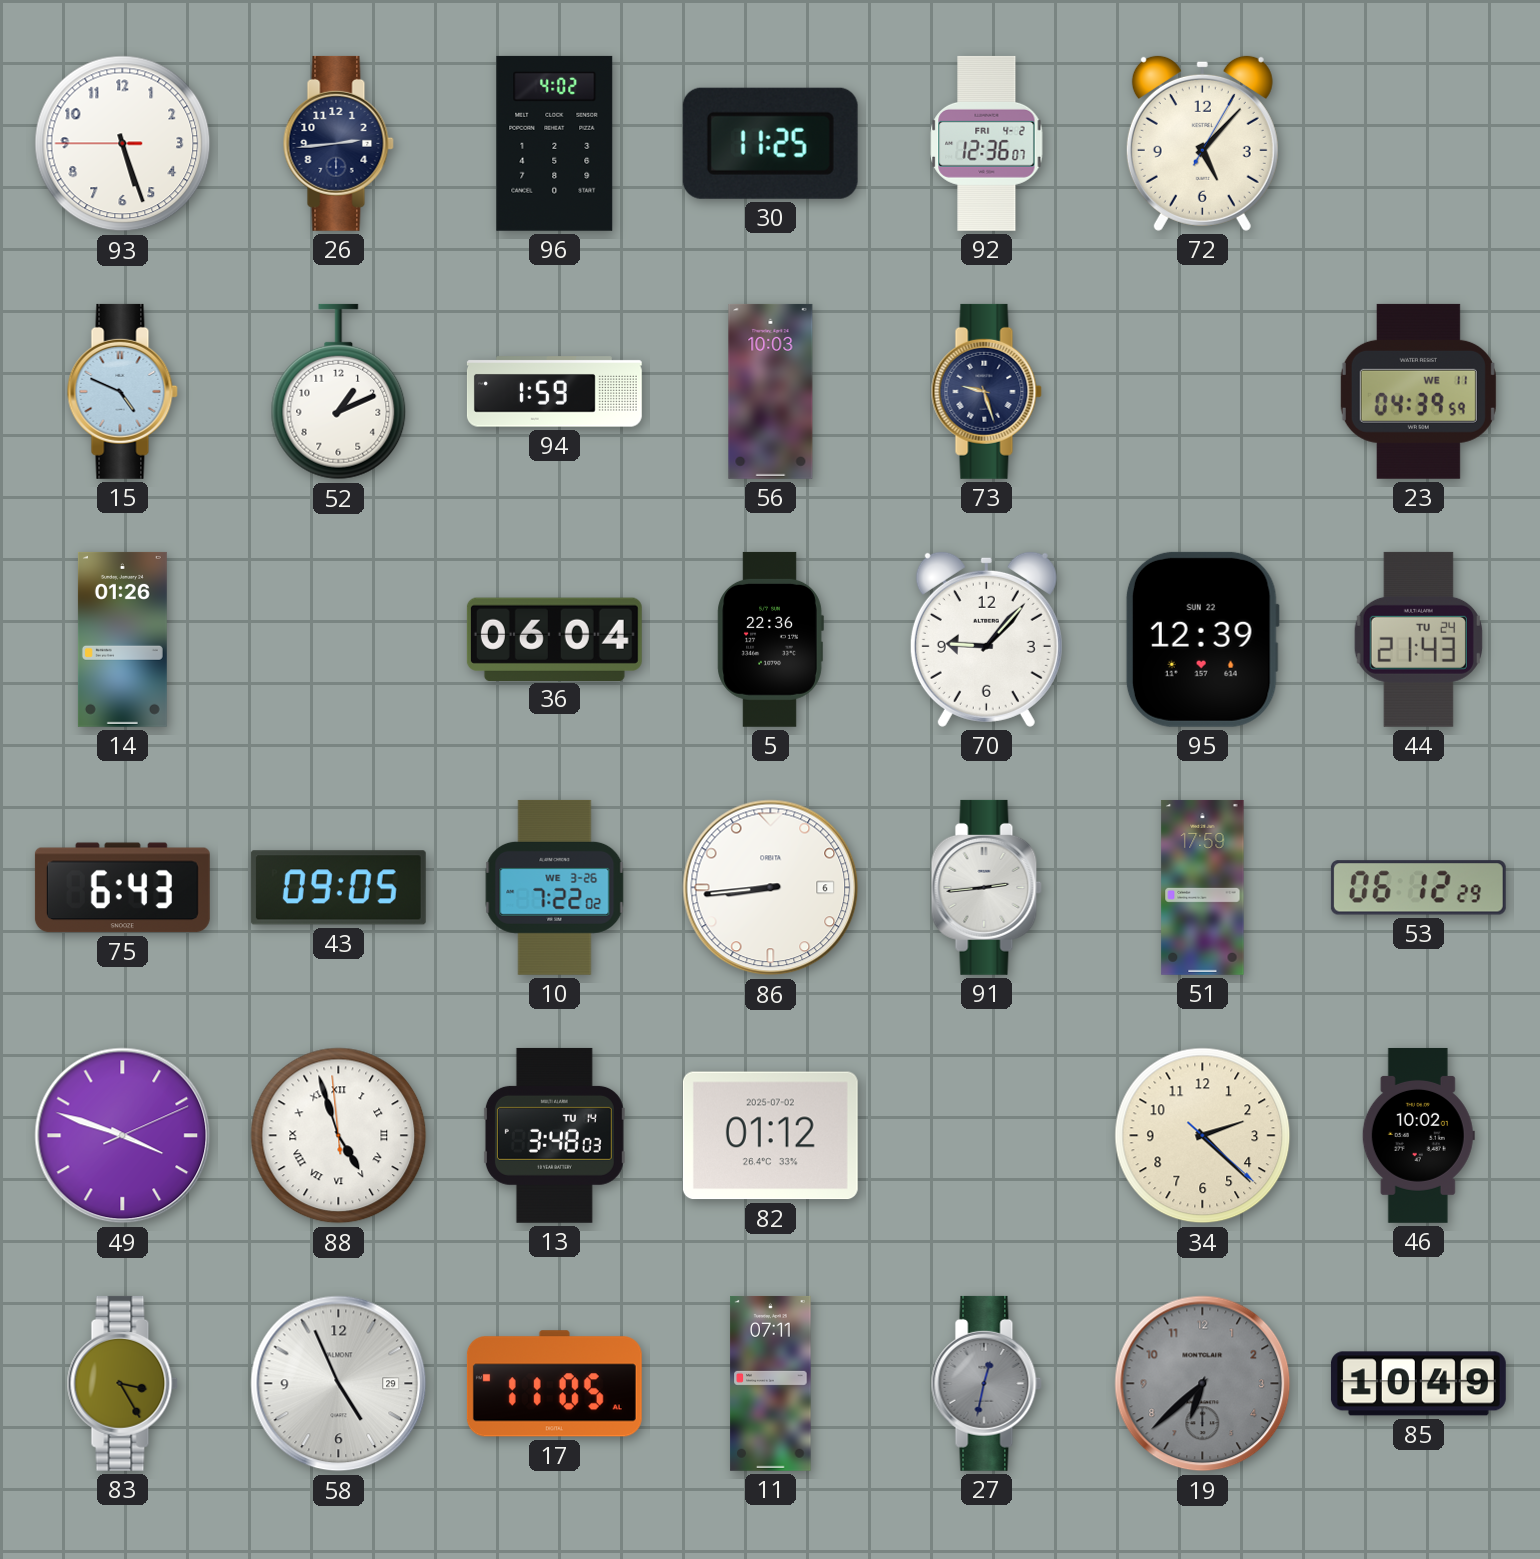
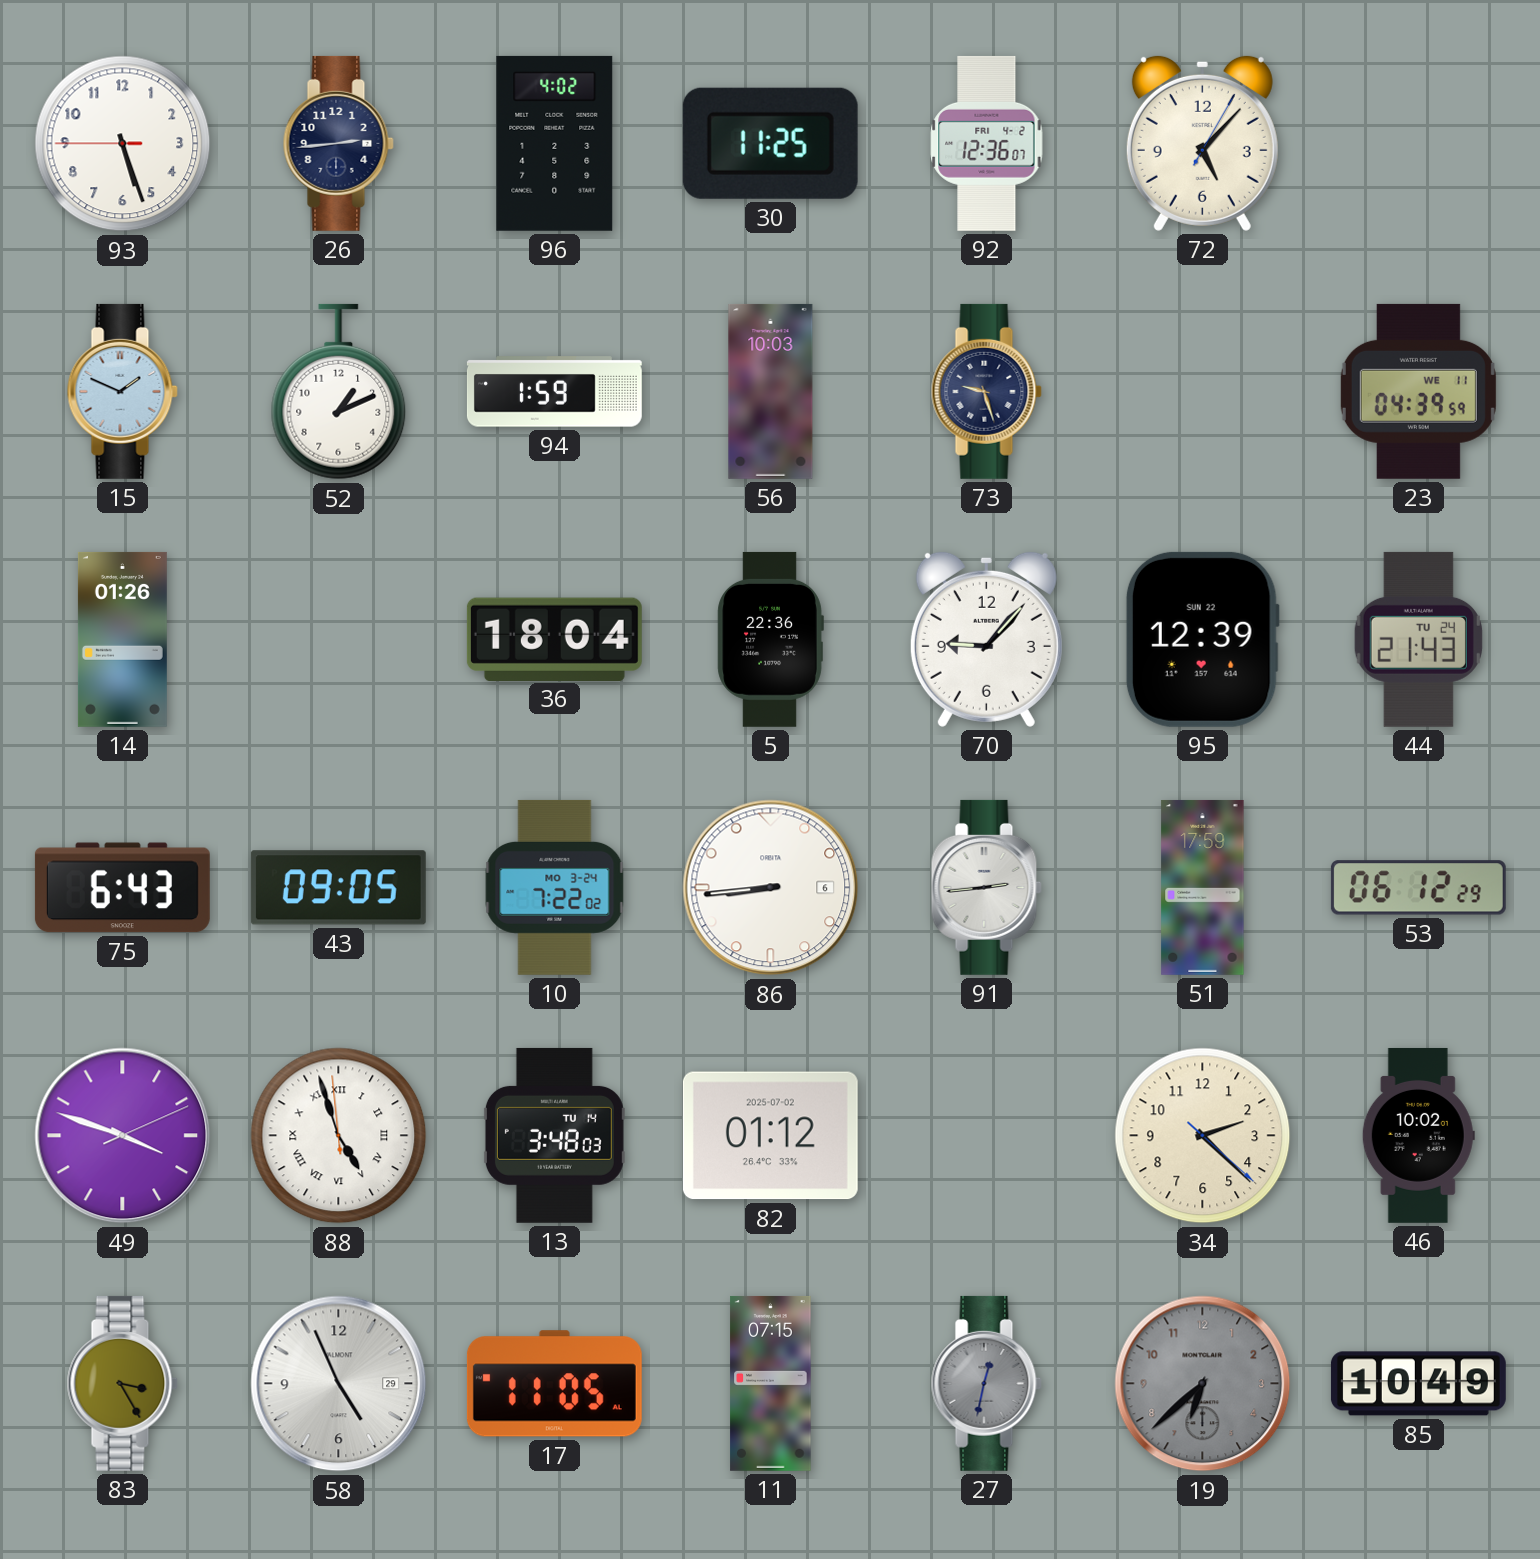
15: 4:49 -> 1:49 (122, 391)
36: 06:04 -> 18:04 (554, 639)
10 date: WE 3-26 -> MO 3-24 (555, 887)
11: 07:11 -> 07:15 (771, 1383)
